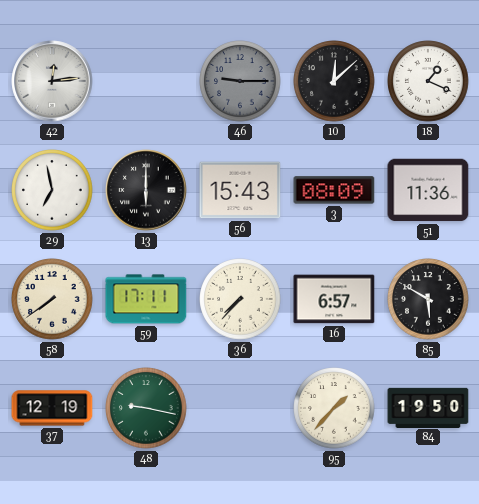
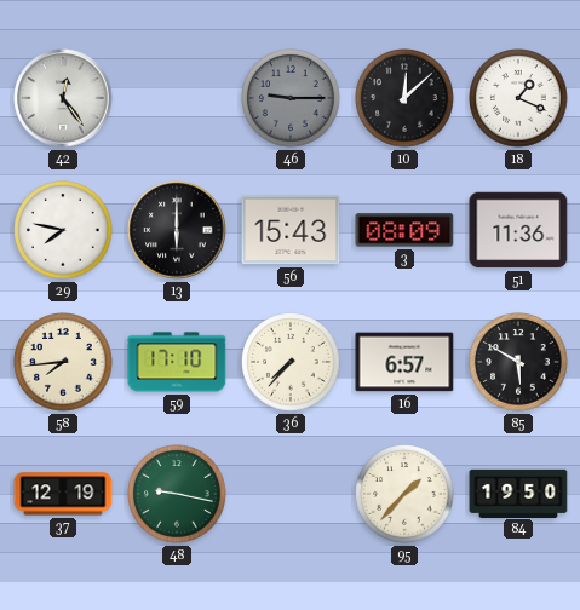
42: 12:14 -> 12:24 (63, 98)
29: 6:58 -> 7:47 (63, 230)
58: 7:39 -> 7:44 (63, 362)
59: 17:11 -> 17:10 (177, 362)
